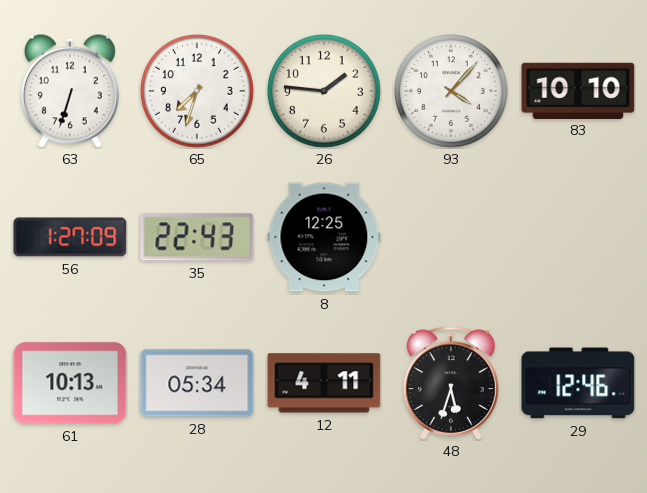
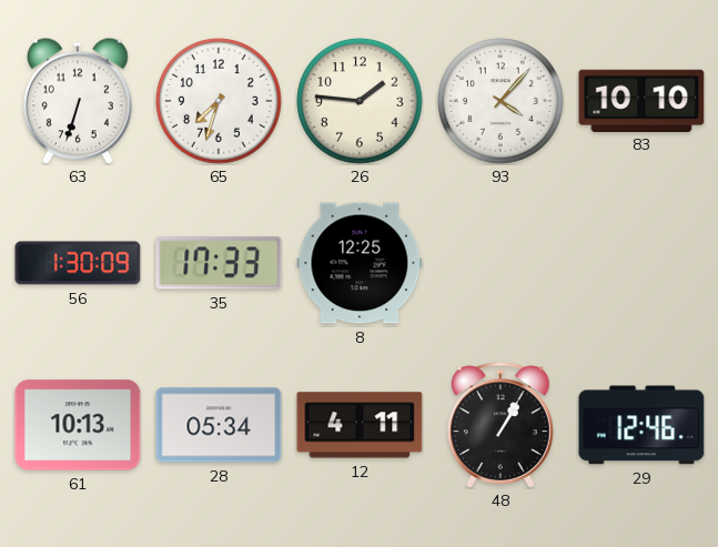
56: 1:27 -> 1:30 (78, 263)
35: 22:43 -> 17:33 (219, 263)
48: 5:33 -> 1:05 (502, 425)
